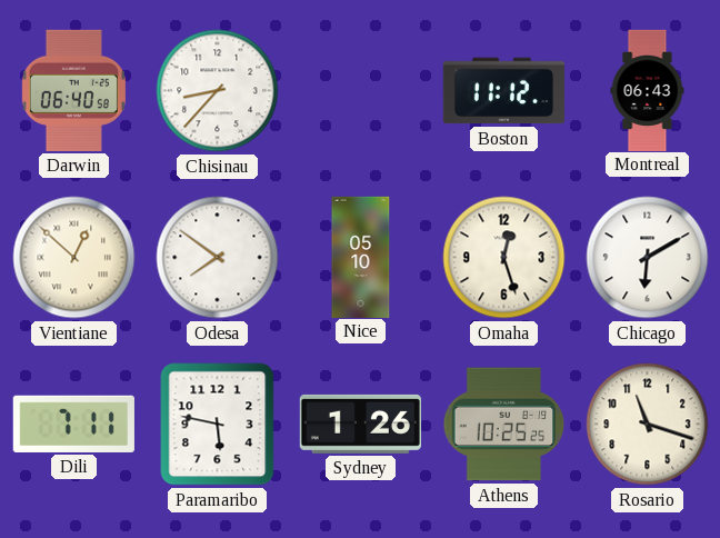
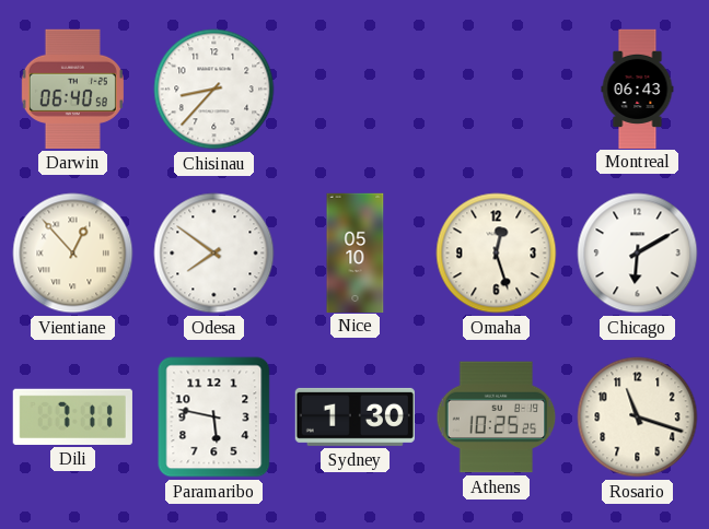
Boston: 11:12 -> none (503, 91)
Vientiane: 12:52 -> 12:53 (73, 254)
Sydney: 1:26 -> 1:30 (354, 416)
